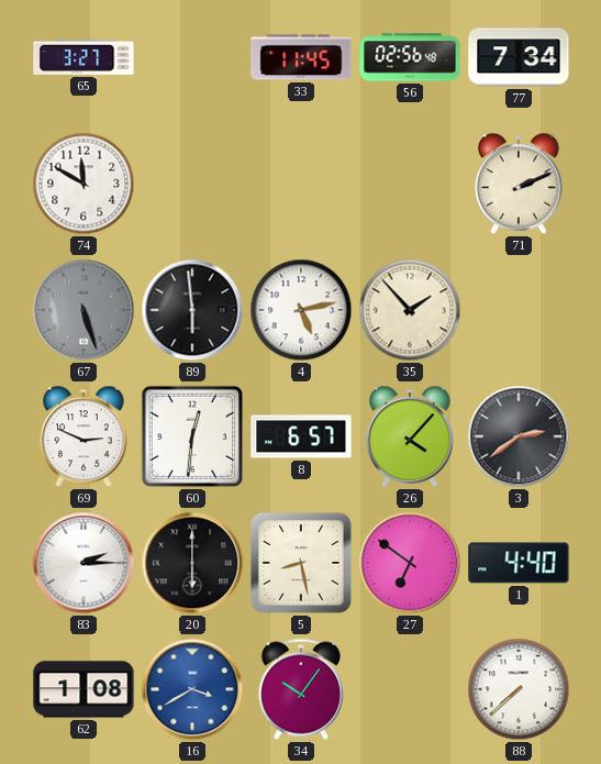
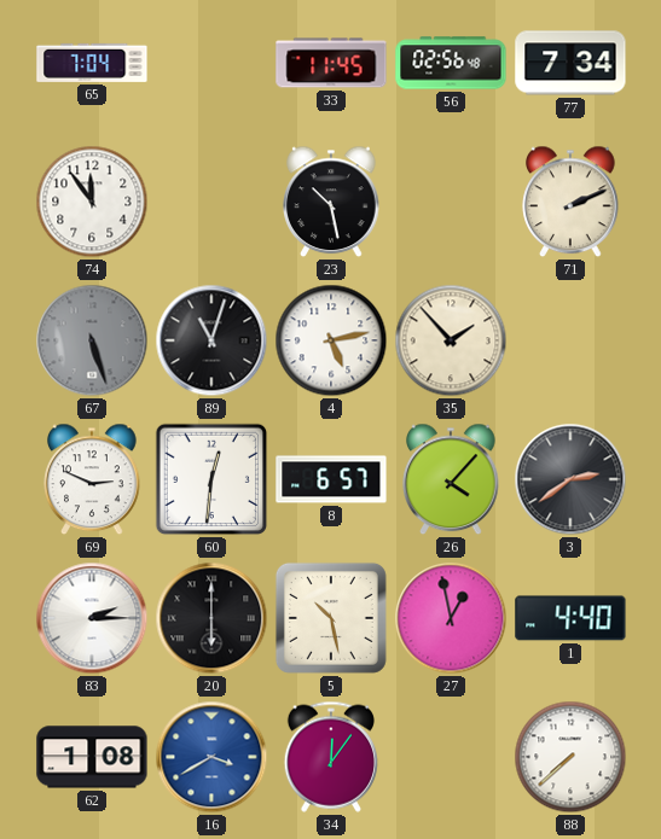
65: 3:27 -> 7:04 (92, 63)
74: 11:50 -> 11:54 (92, 202)
23: none -> 10:28 (331, 202)
89: 5:59 -> 11:03 (211, 340)
5: 8:28 -> 10:28 (331, 618)
27: 6:51 -> 12:58 (451, 618)
34: 10:06 -> 12:06 (331, 757)
